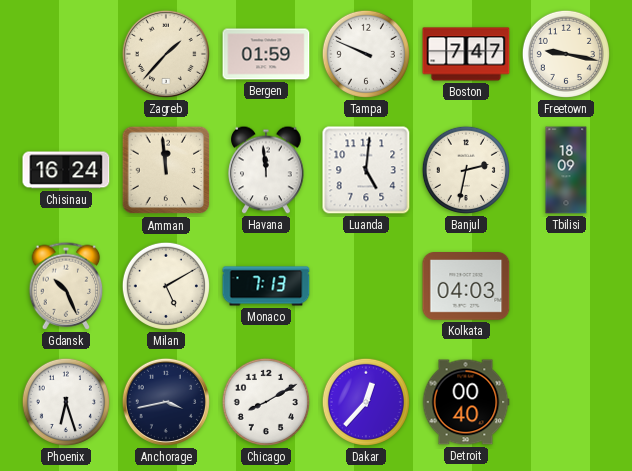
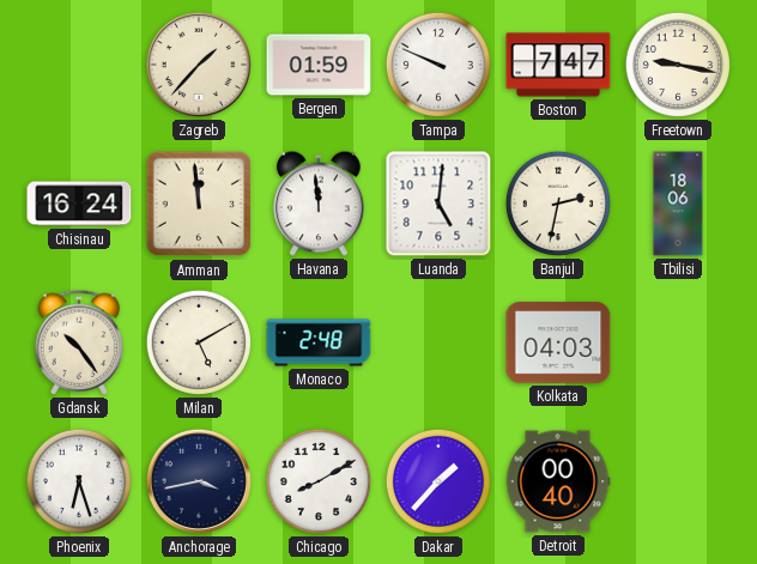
Tbilisi: 18:09 -> 18:06 (678, 204)
Gdansk: 10:26 -> 10:24 (79, 342)
Monaco: 7:13 -> 2:48 (319, 342)
Dakar: 12:37 -> 1:37 (438, 481)
